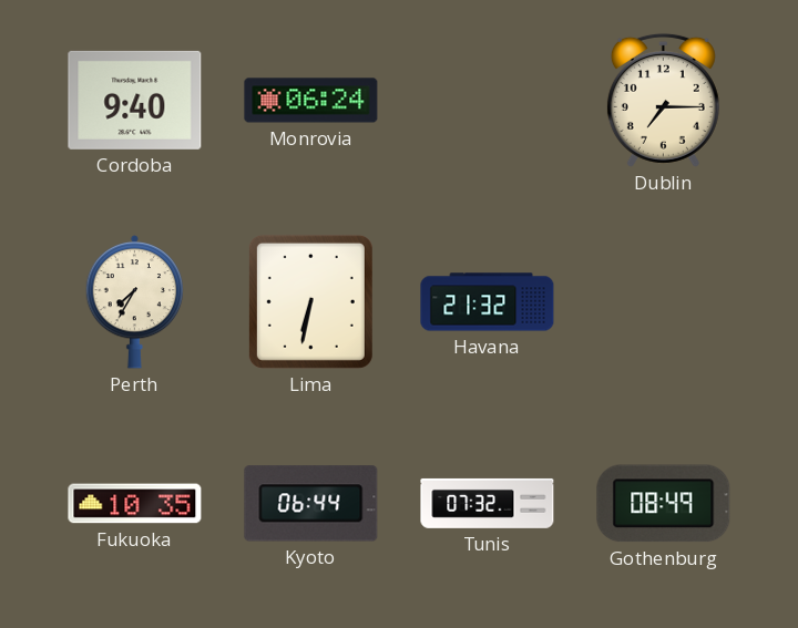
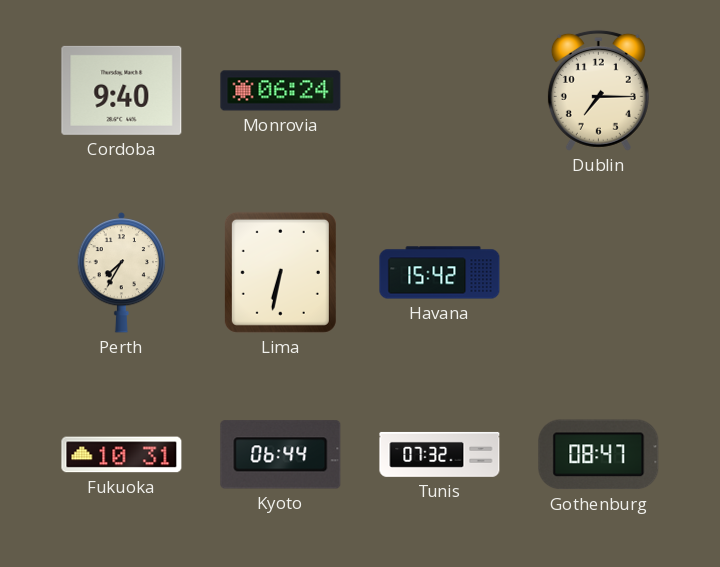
Havana: 21:32 -> 15:42 (440, 273)
Fukuoka: 10:35 -> 10:31 (122, 455)
Gothenburg: 08:49 -> 08:47 (599, 455)
